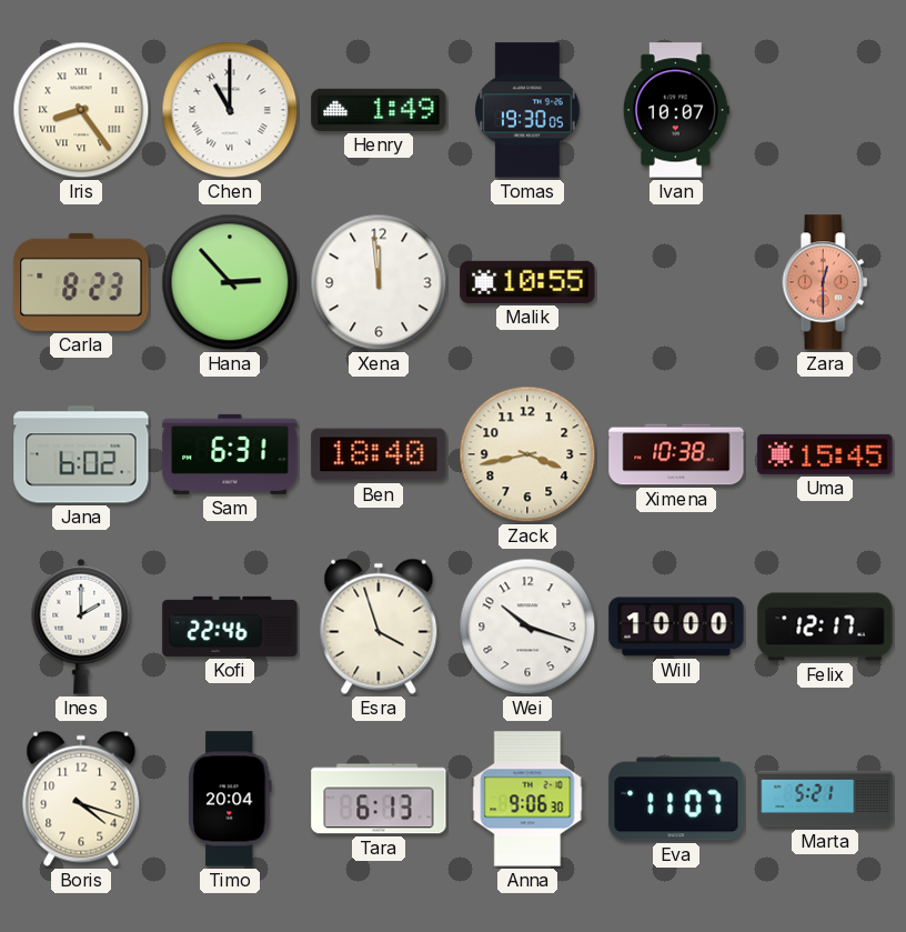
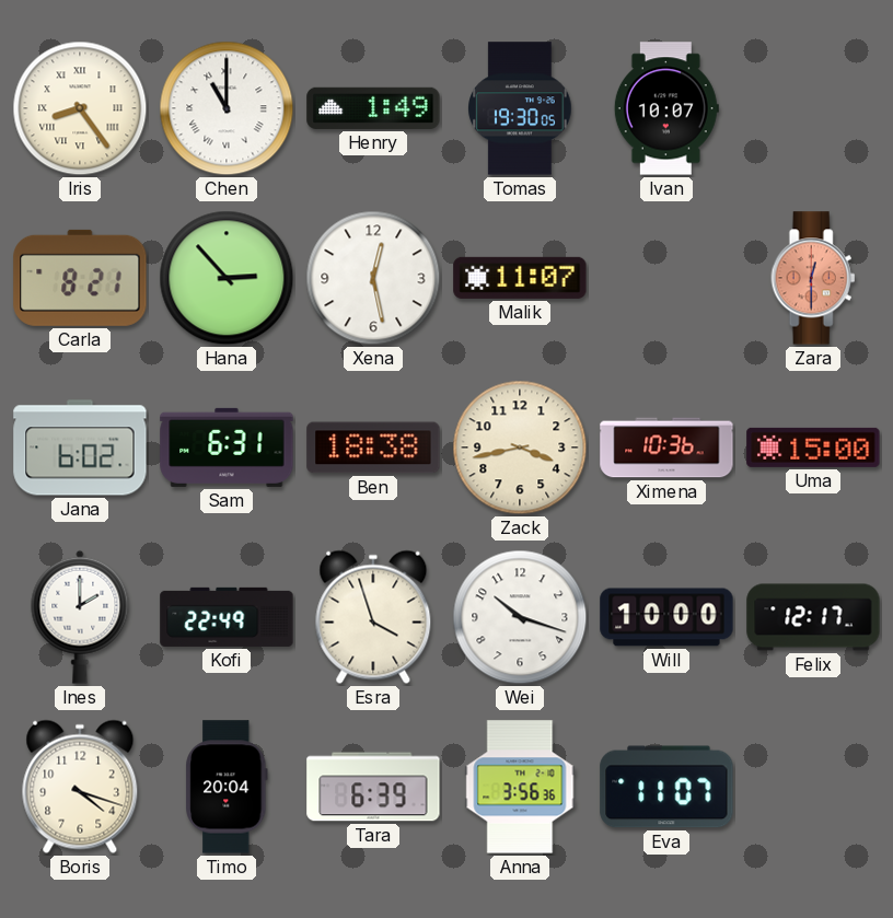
Carla: 8:23 -> 8:21 (80, 278)
Xena: 11:59 -> 12:28 (373, 278)
Malik: 10:55 -> 11:07 (520, 278)
Ben: 18:40 -> 18:38 (373, 448)
Ximena: 10:38 -> 10:36 (666, 448)
Uma: 15:45 -> 15:00 (813, 448)
Kofi: 22:46 -> 22:49 (227, 617)
Tara: 6:13 -> 6:39 (373, 787)
Anna: 9:06 -> 3:56 (520, 787)
Marta: 5:21 -> none (825, 799)
